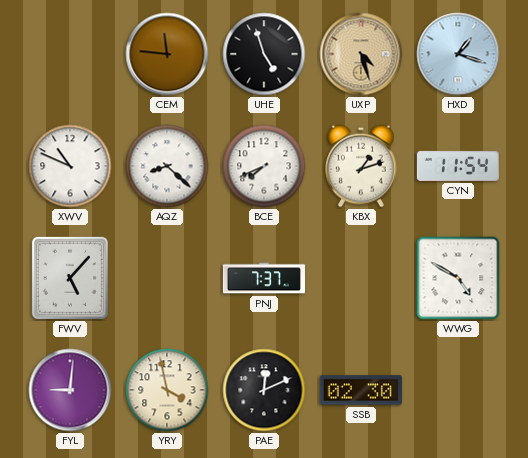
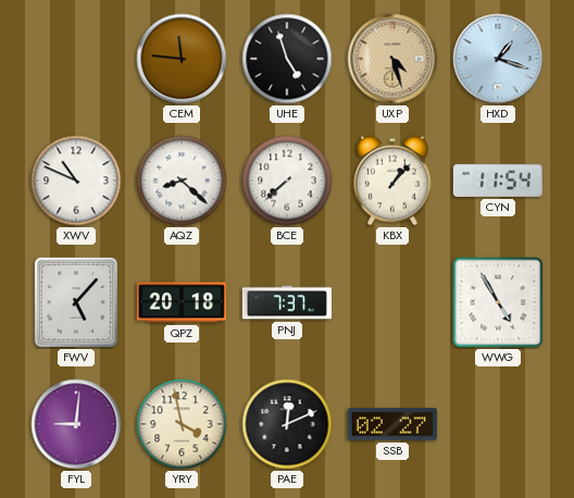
BCE: 7:41 -> 7:38 (287, 180)
KBX: 1:12 -> 1:07 (392, 180)
QPZ: none -> 20:18 (182, 302)
WWG: 4:50 -> 4:55 (498, 302)
SSB: 02:30 -> 02:27 (392, 424)
